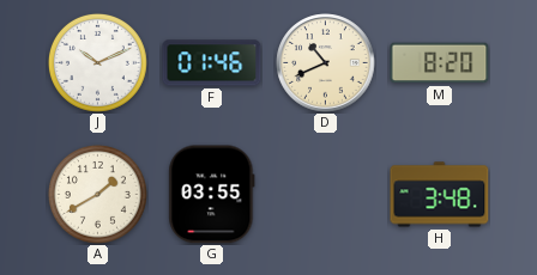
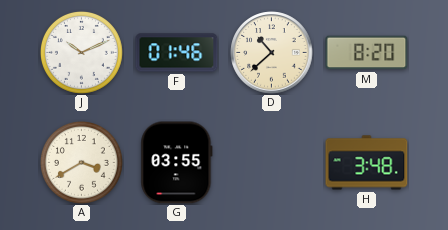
D: 10:41 -> 10:38 (272, 53)
A: 1:40 -> 3:40 (81, 162)
